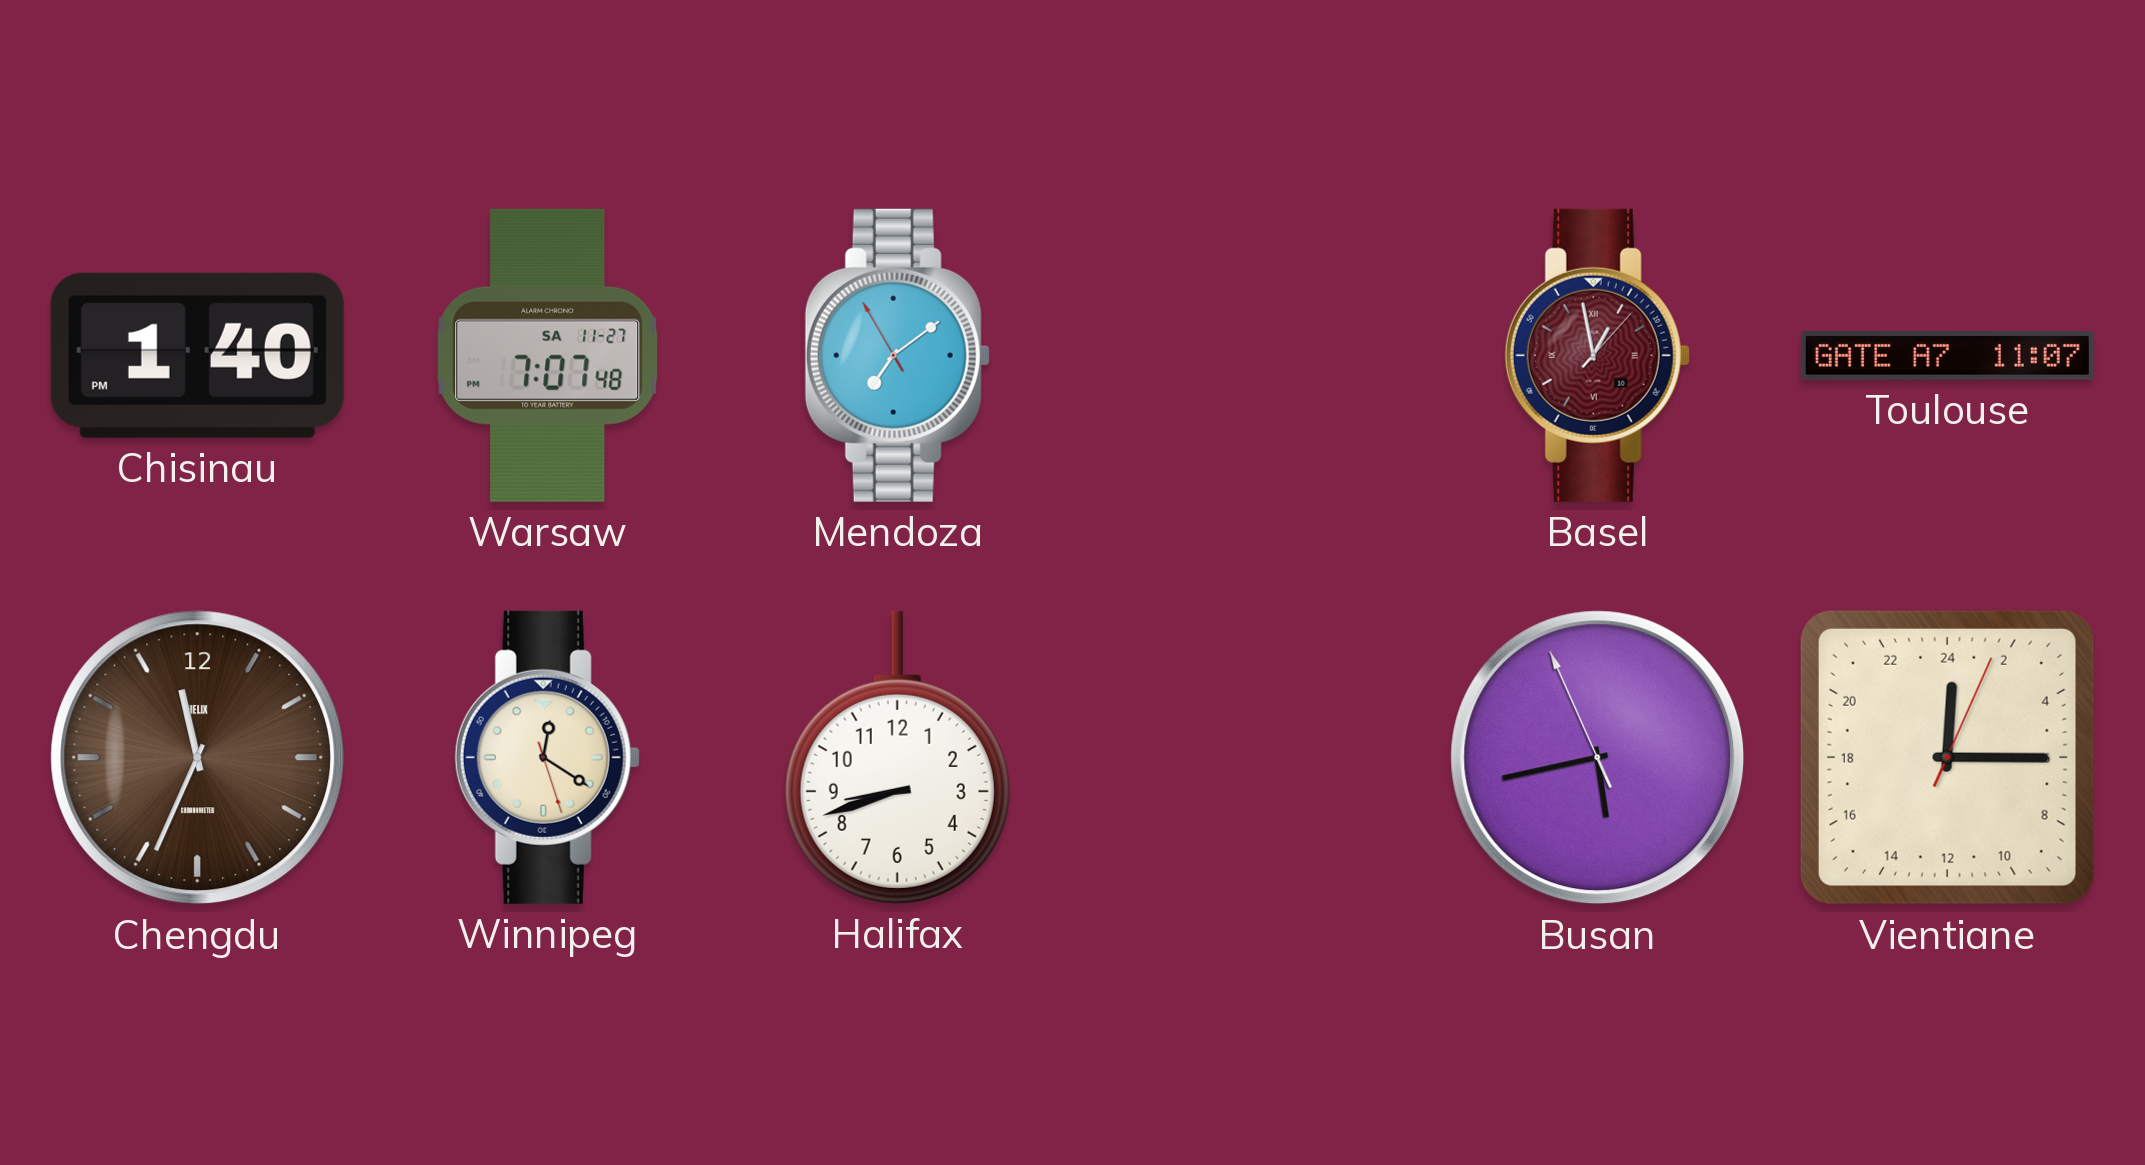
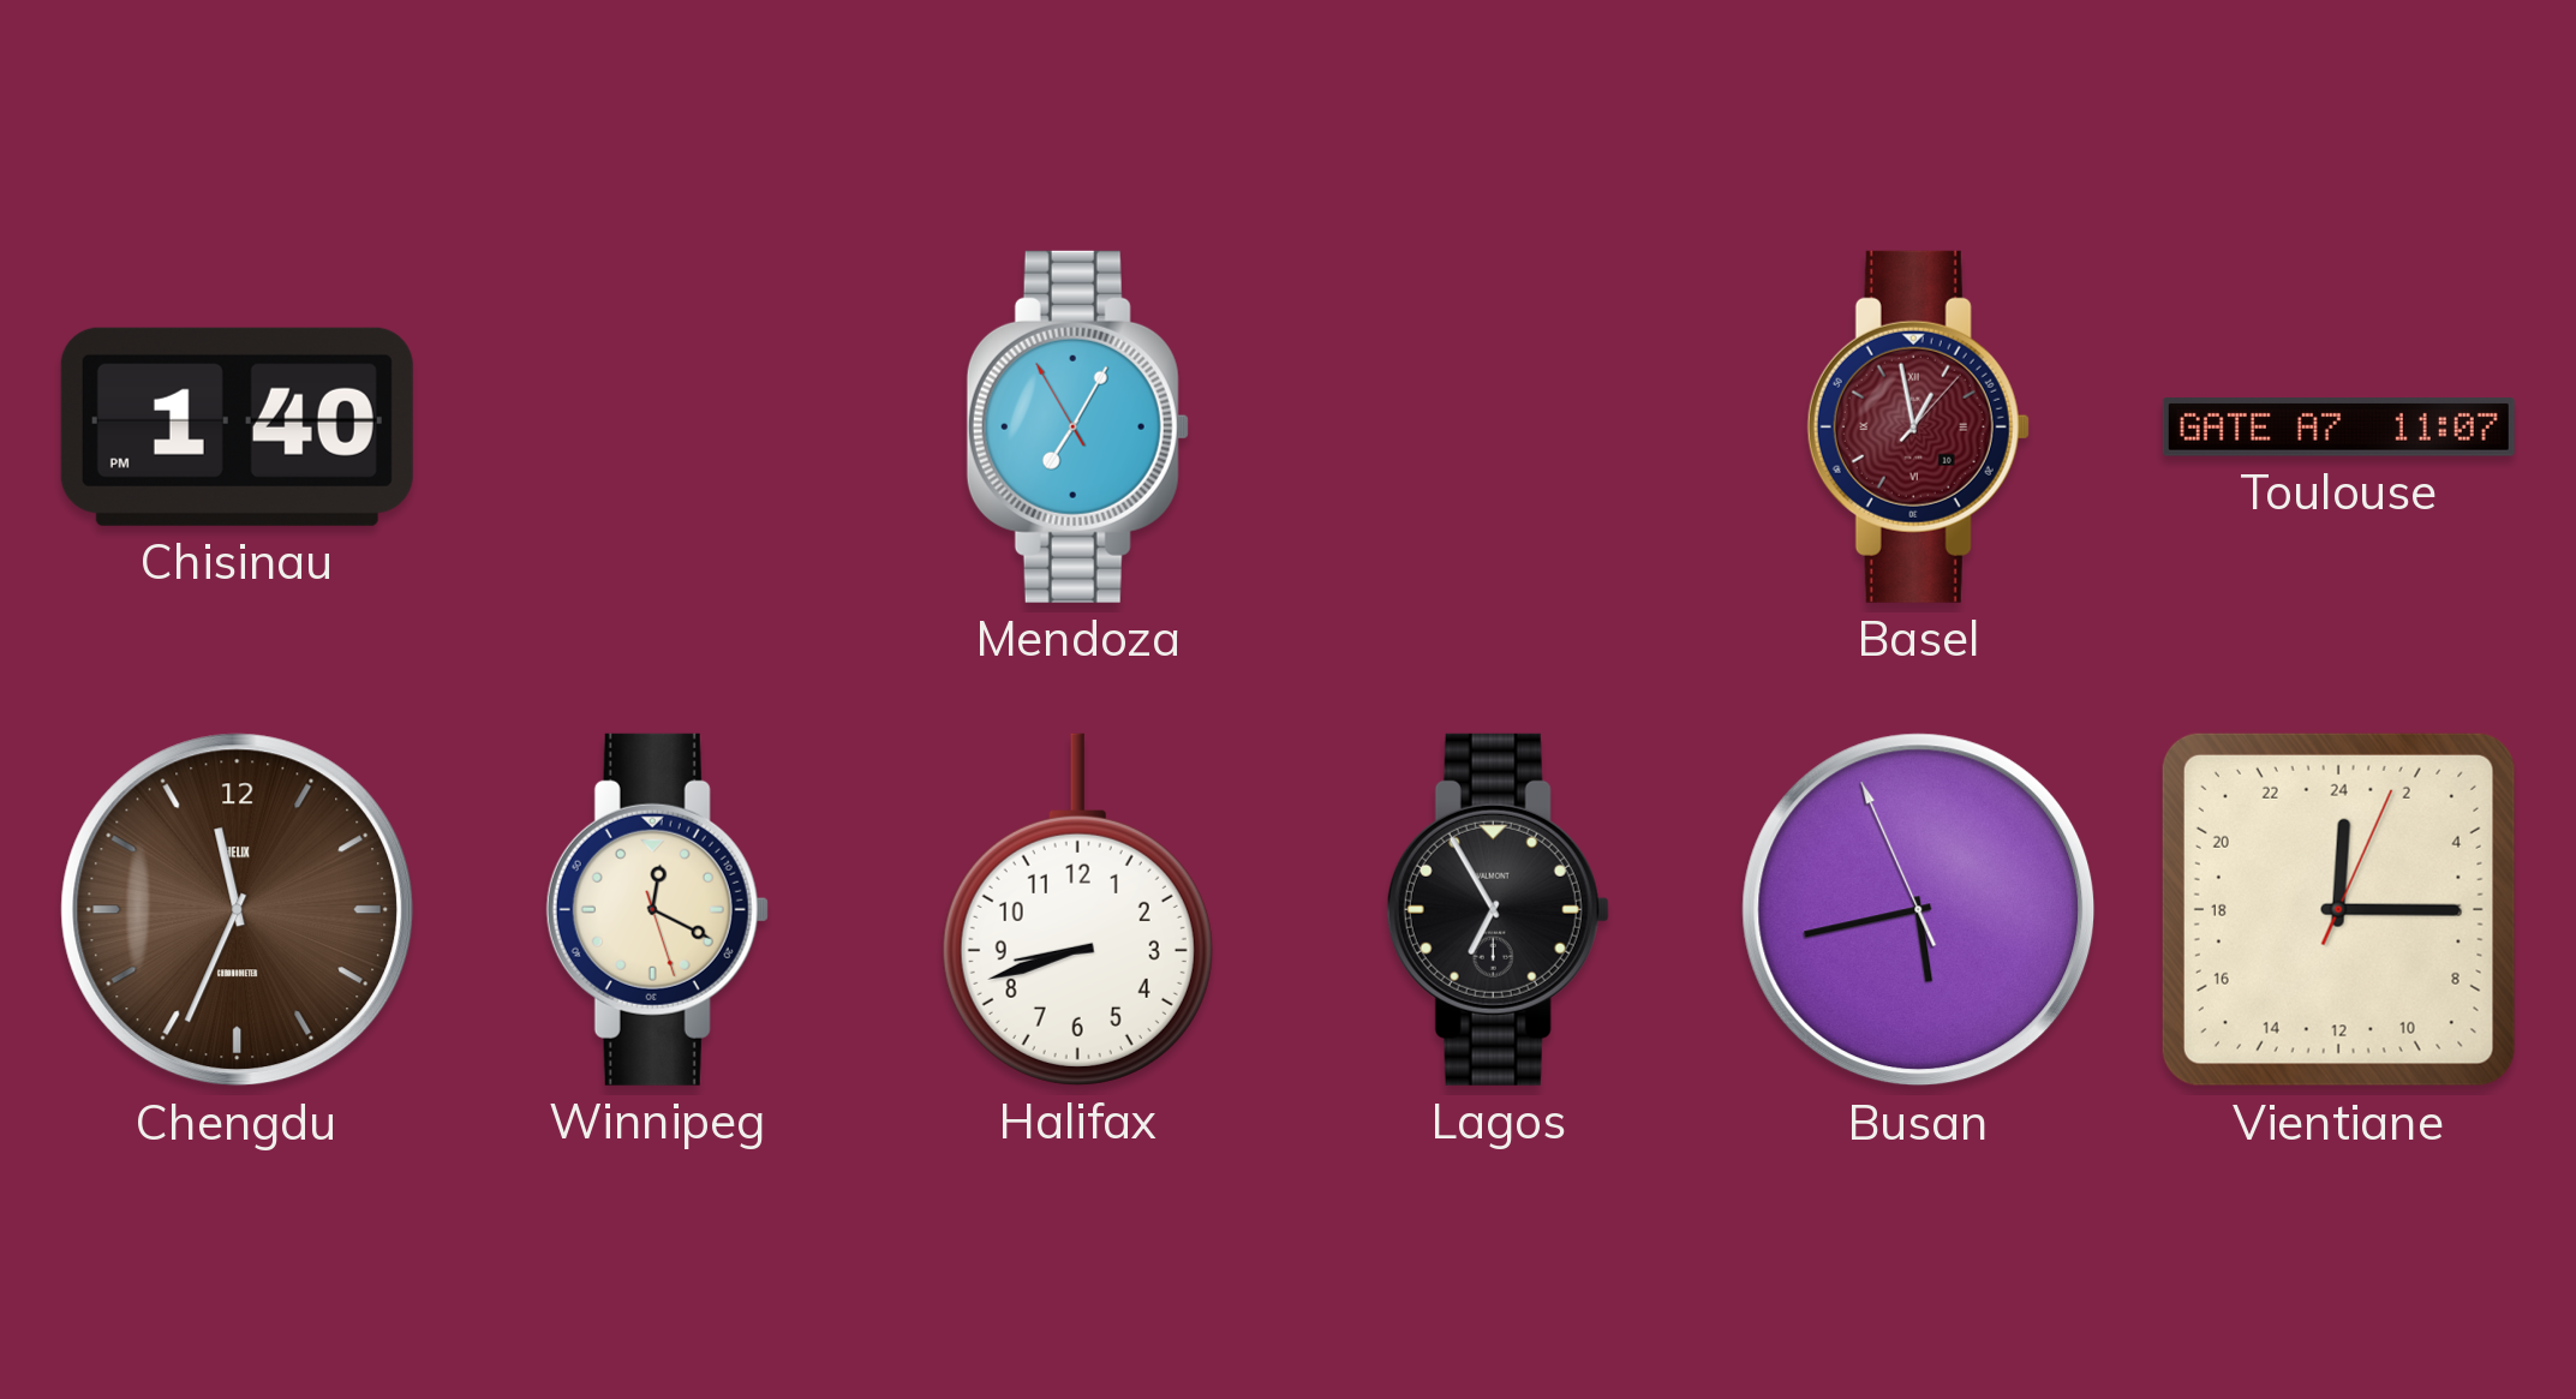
Warsaw: 7:07 -> none (548, 355)
Mendoza: 7:08 -> 7:04 (1077, 426)
Winnipeg: 12:20 -> 12:19 (657, 909)
Lagos: none -> 6:55 (1498, 909)
